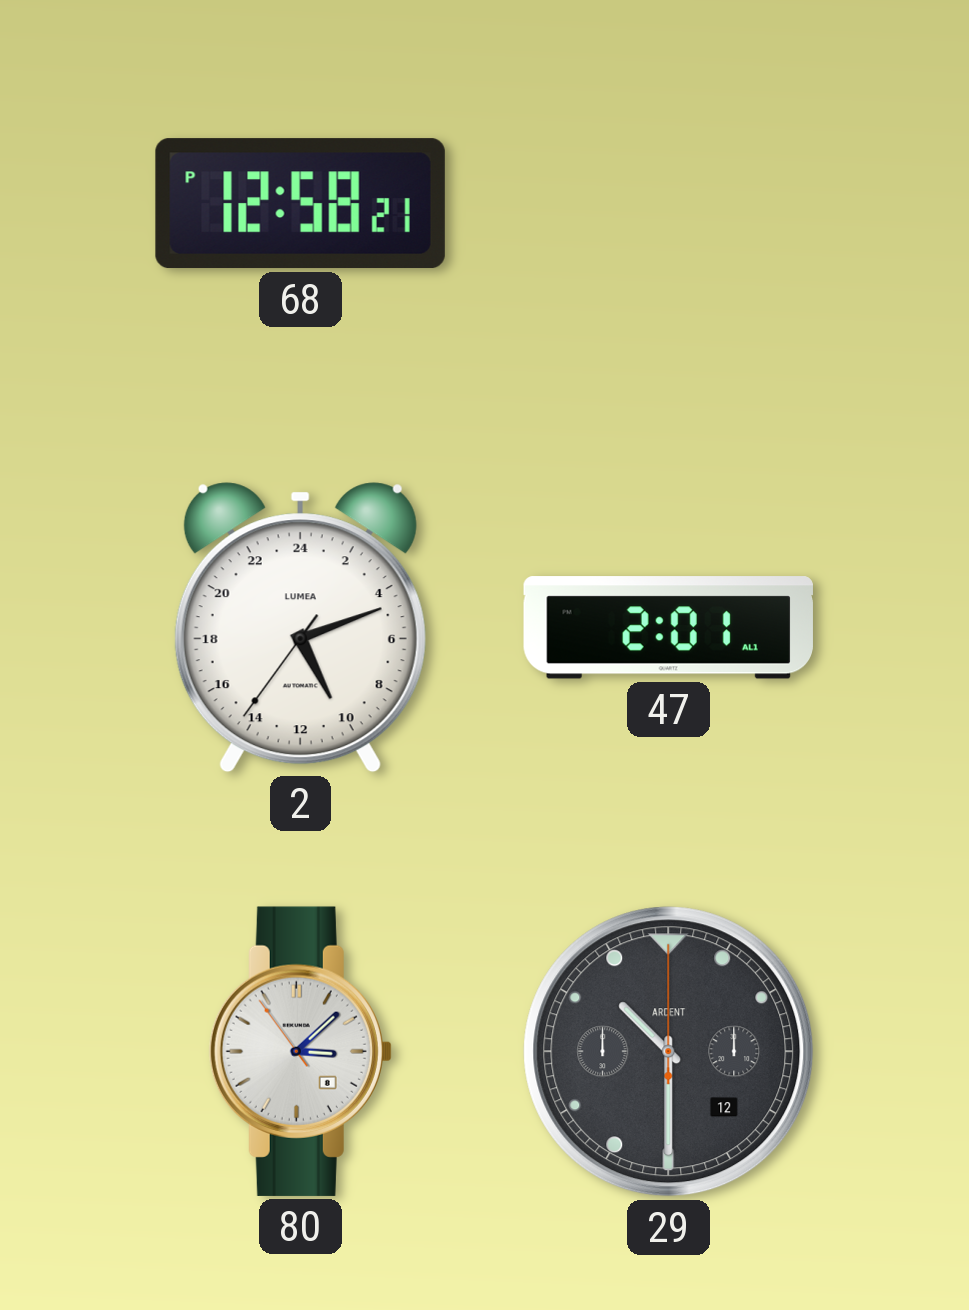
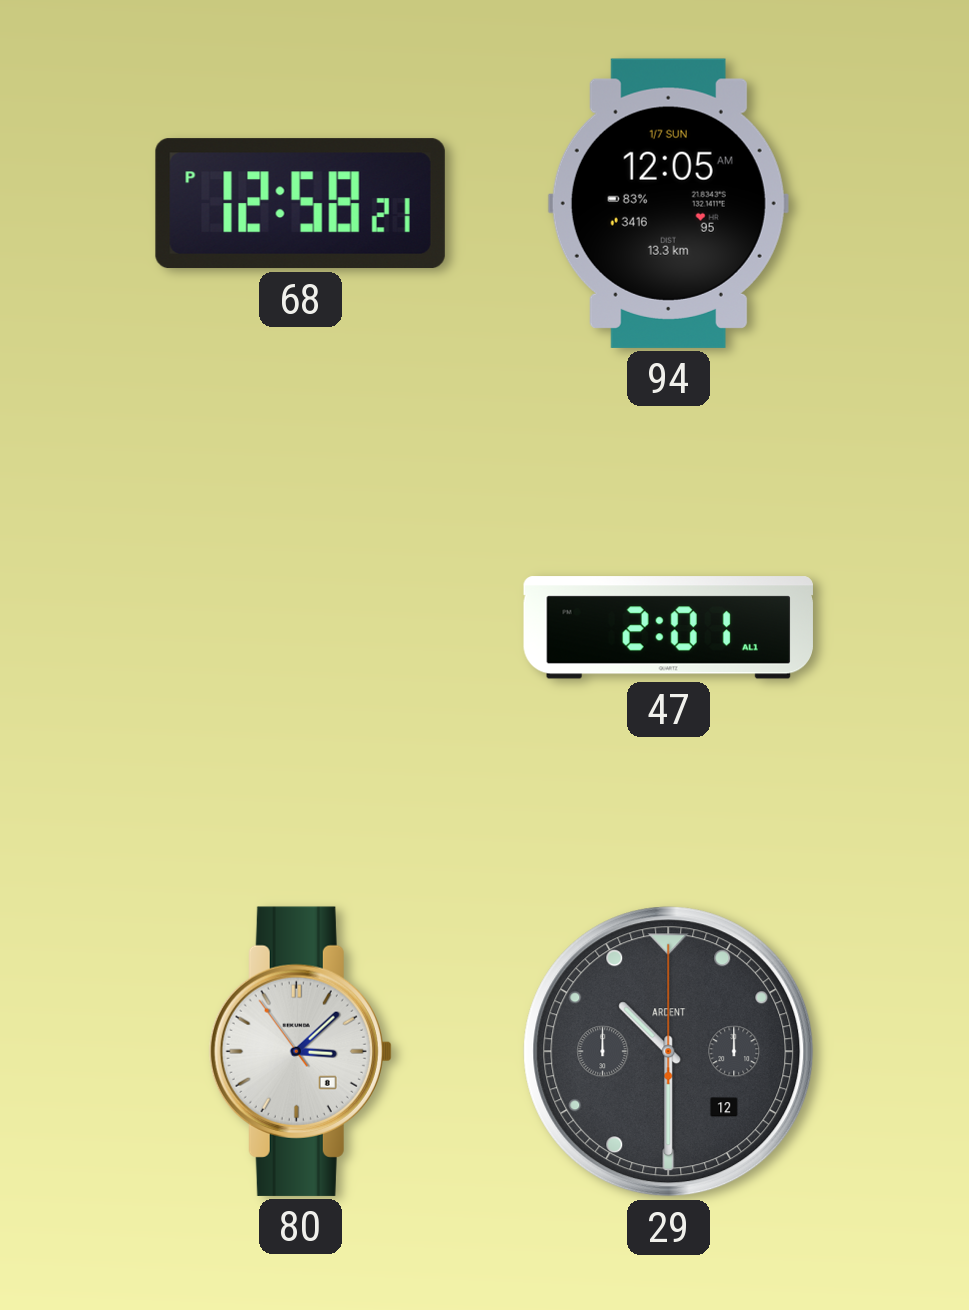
94: none -> 12:05 (668, 203)
2: 10:11 -> none (300, 628)
